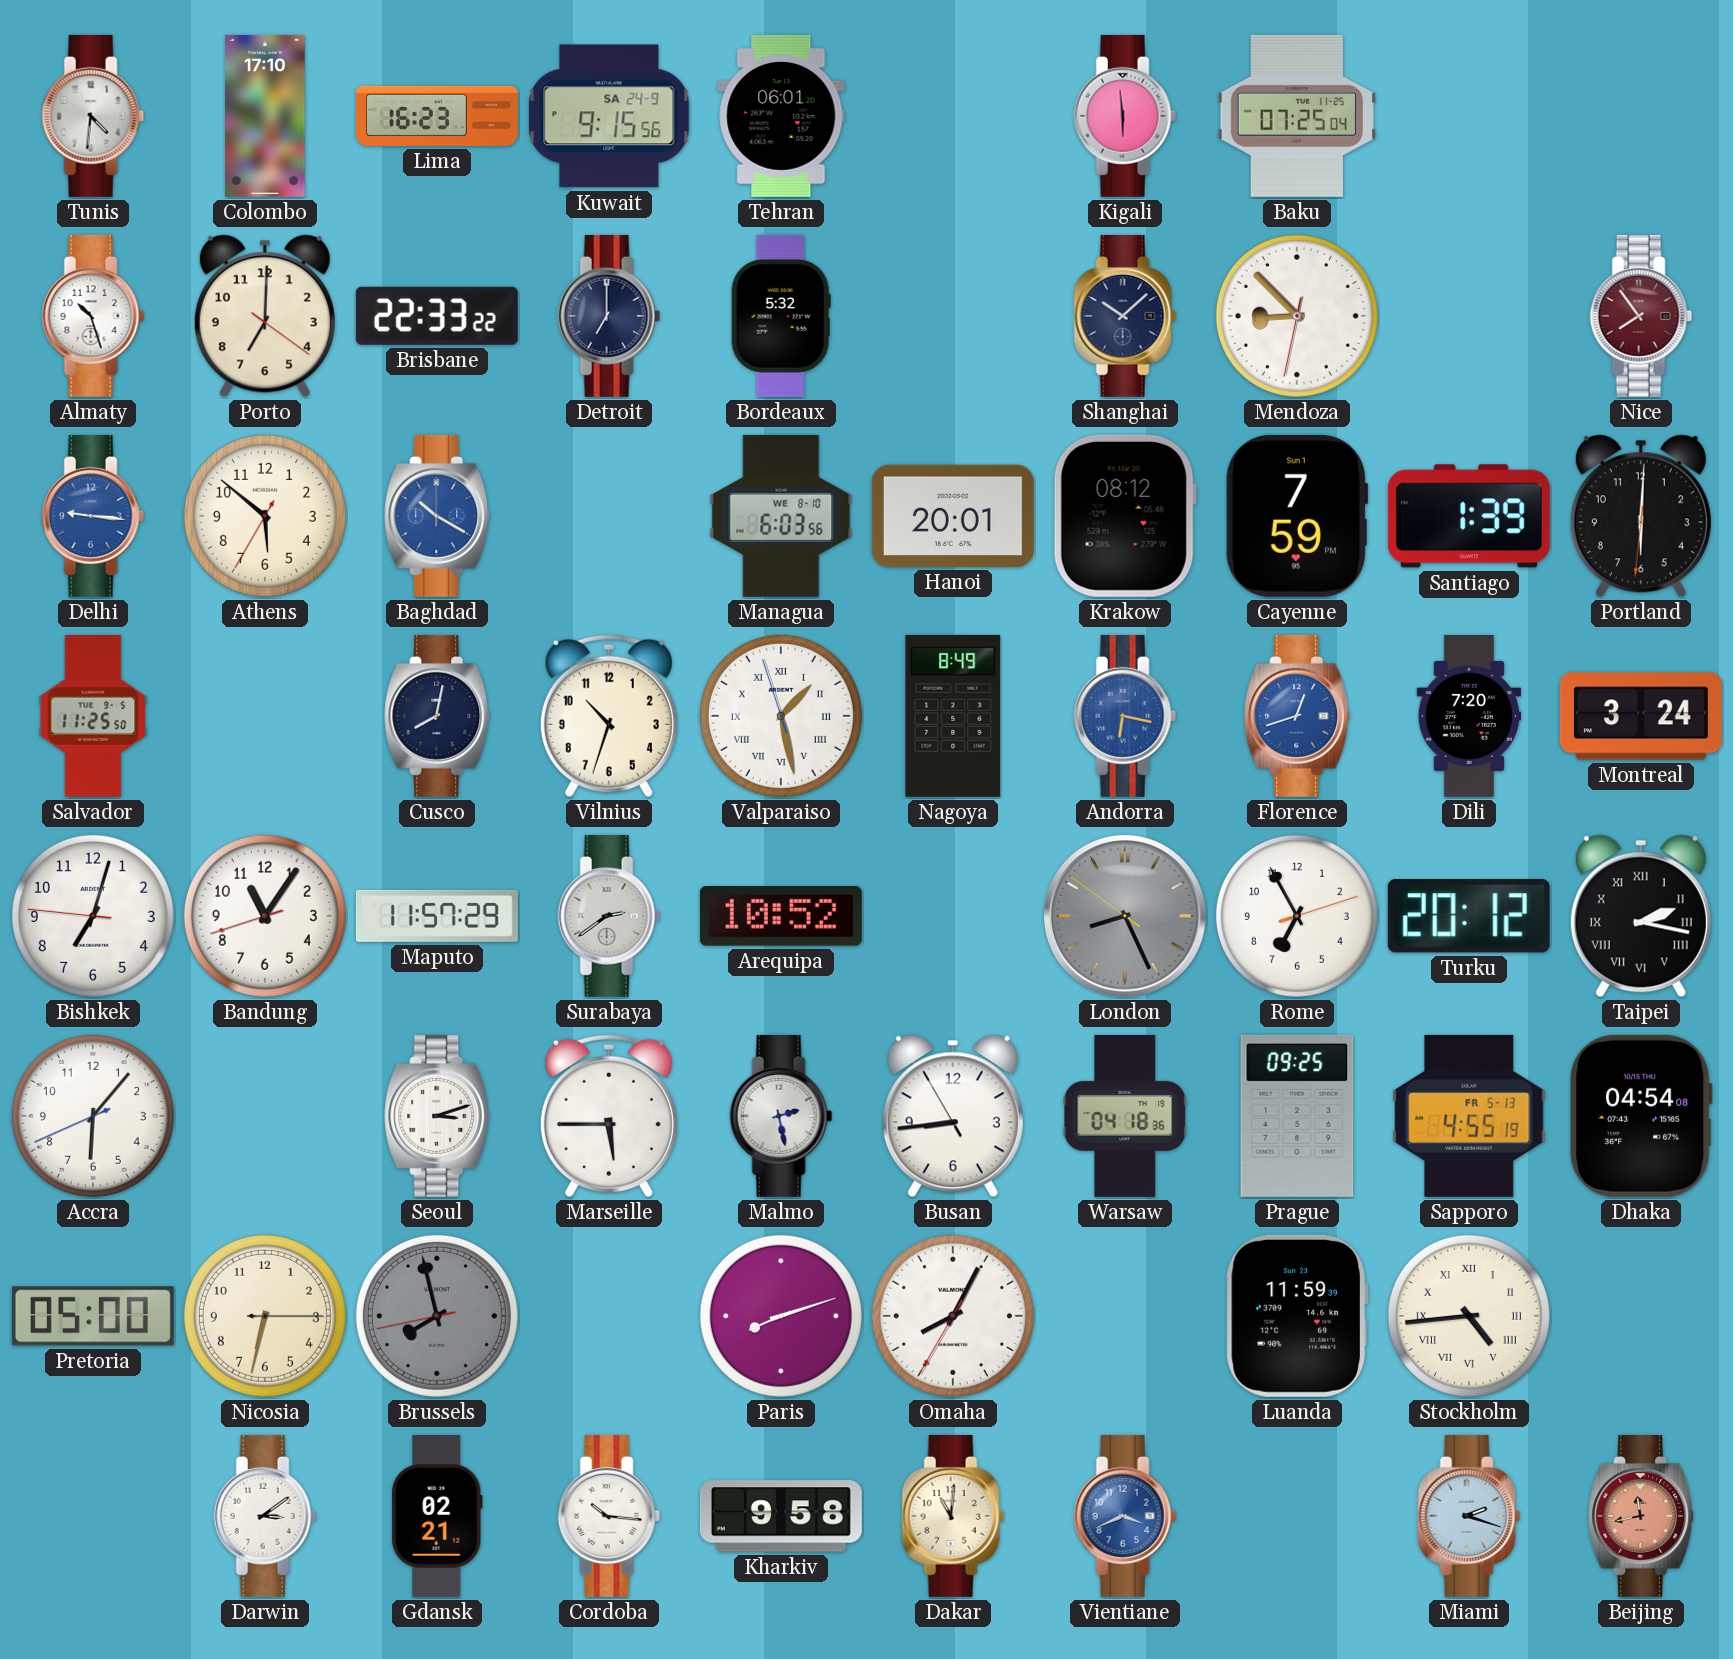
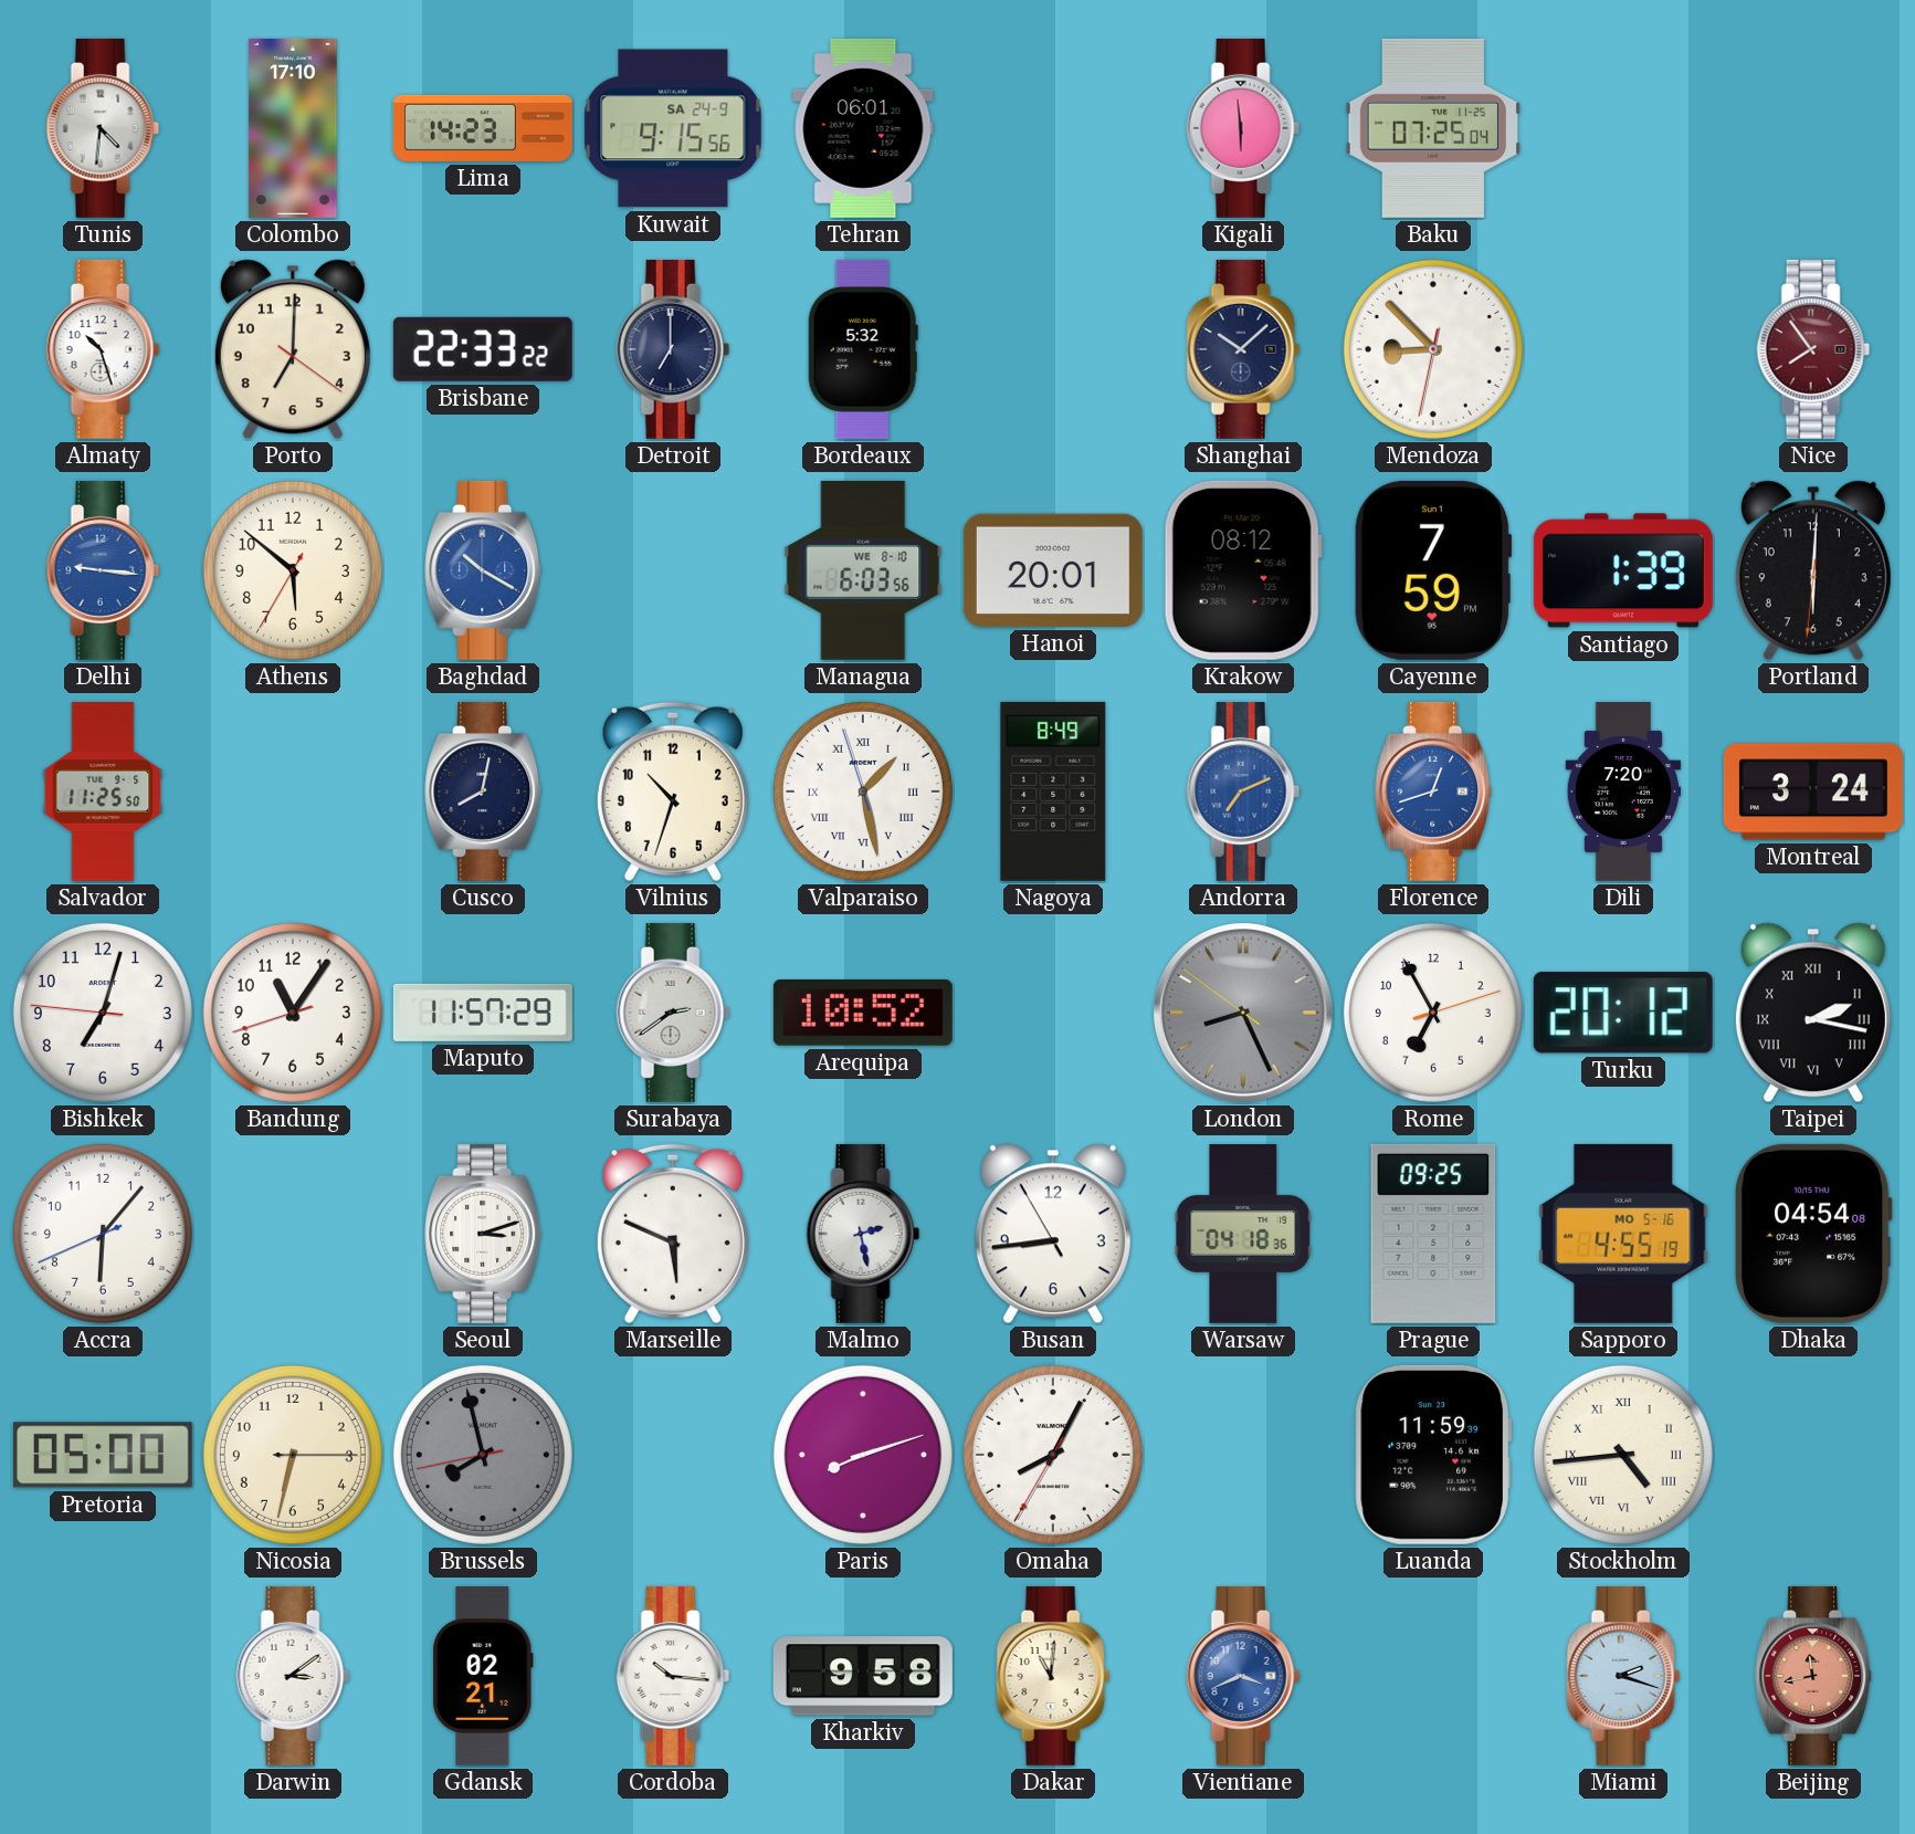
Lima: 16:23 -> 14:23 (483, 128)
Andorra: 6:17 -> 7:11 (1243, 792)
Marseille: 5:45 -> 5:49 (673, 1234)
Sapporo date: FR 5-13 -> MO 5-16 (1623, 1234)
